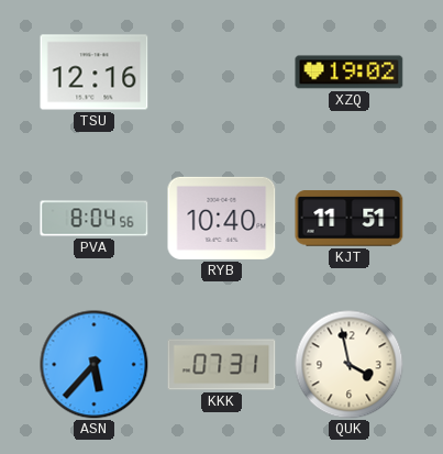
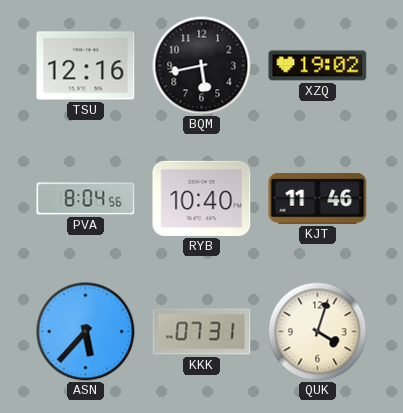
BQM: none -> 5:43 (202, 66)
KJT: 11:51 -> 11:46 (318, 199)
QUK: 3:58 -> 4:03 (318, 332)
